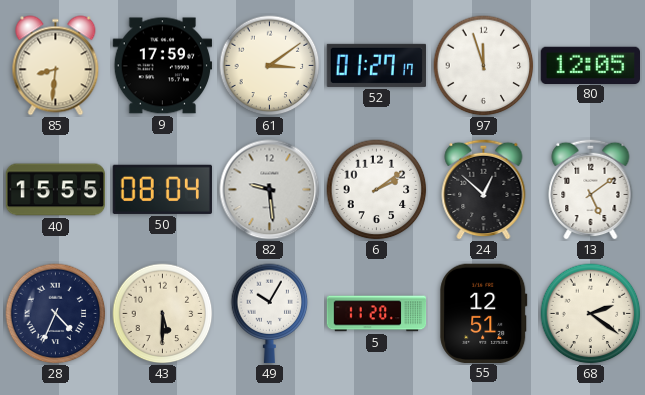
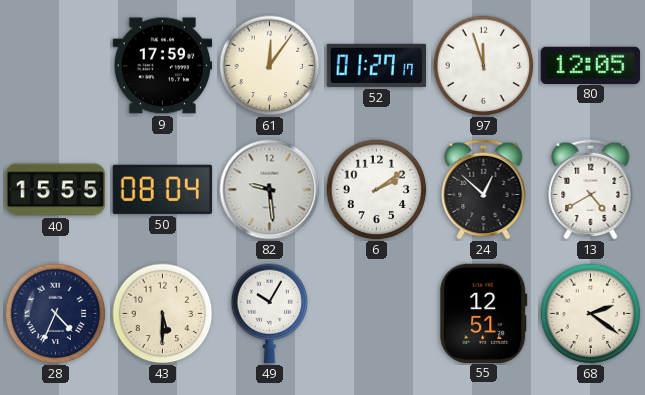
85: 8:31 -> none (56, 66)
61: 3:09 -> 12:06 (270, 66)
13: 5:09 -> 4:40 (591, 189)
5: 11:20 -> none (377, 314)
